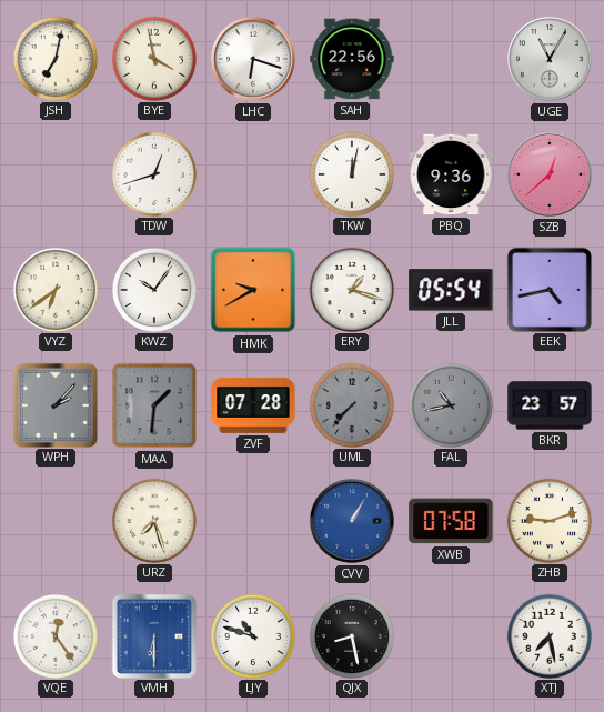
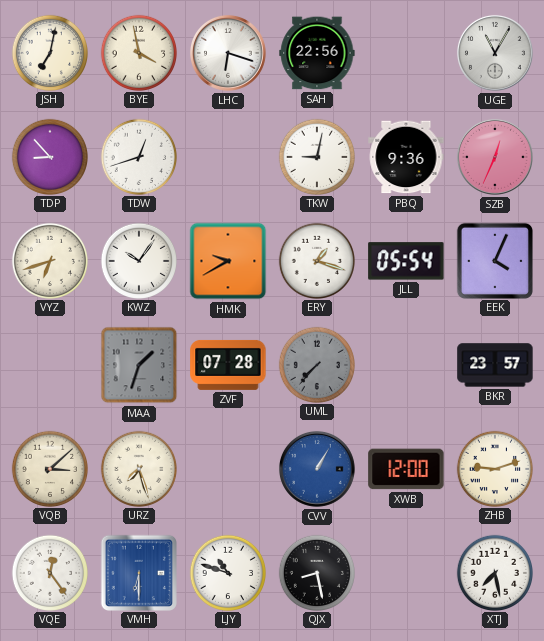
TDP: none -> 8:53 (49, 156)
TKW: 12:02 -> 9:02 (316, 156)
SZB: 12:38 -> 12:34 (495, 157)
VYZ: 6:39 -> 6:42 (49, 260)
EEK: 4:43 -> 4:04 (494, 260)
WPH: 2:07 -> none (54, 404)
MAA: 1:31 -> 1:33 (139, 365)
FAL: 10:43 -> none (450, 404)
VQB: none -> 3:08 (49, 468)
XWB: 07:58 -> 12:00 (406, 469)
